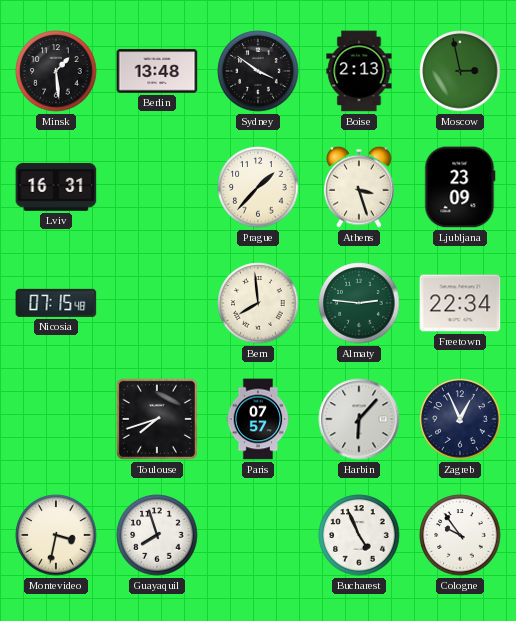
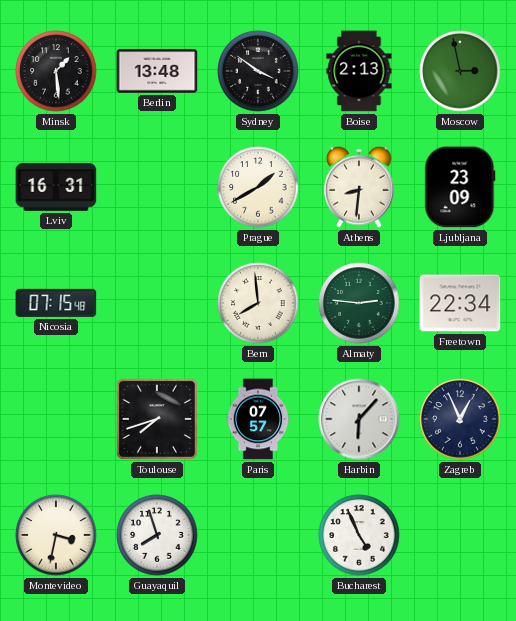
Prague: 1:37 -> 1:40 (258, 187)
Athens: 3:27 -> 8:31 (359, 187)
Cologne: 9:54 -> none (460, 535)
